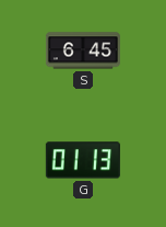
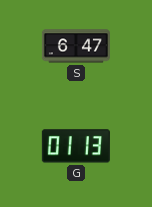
S: 6:45 -> 6:47 (76, 46)
